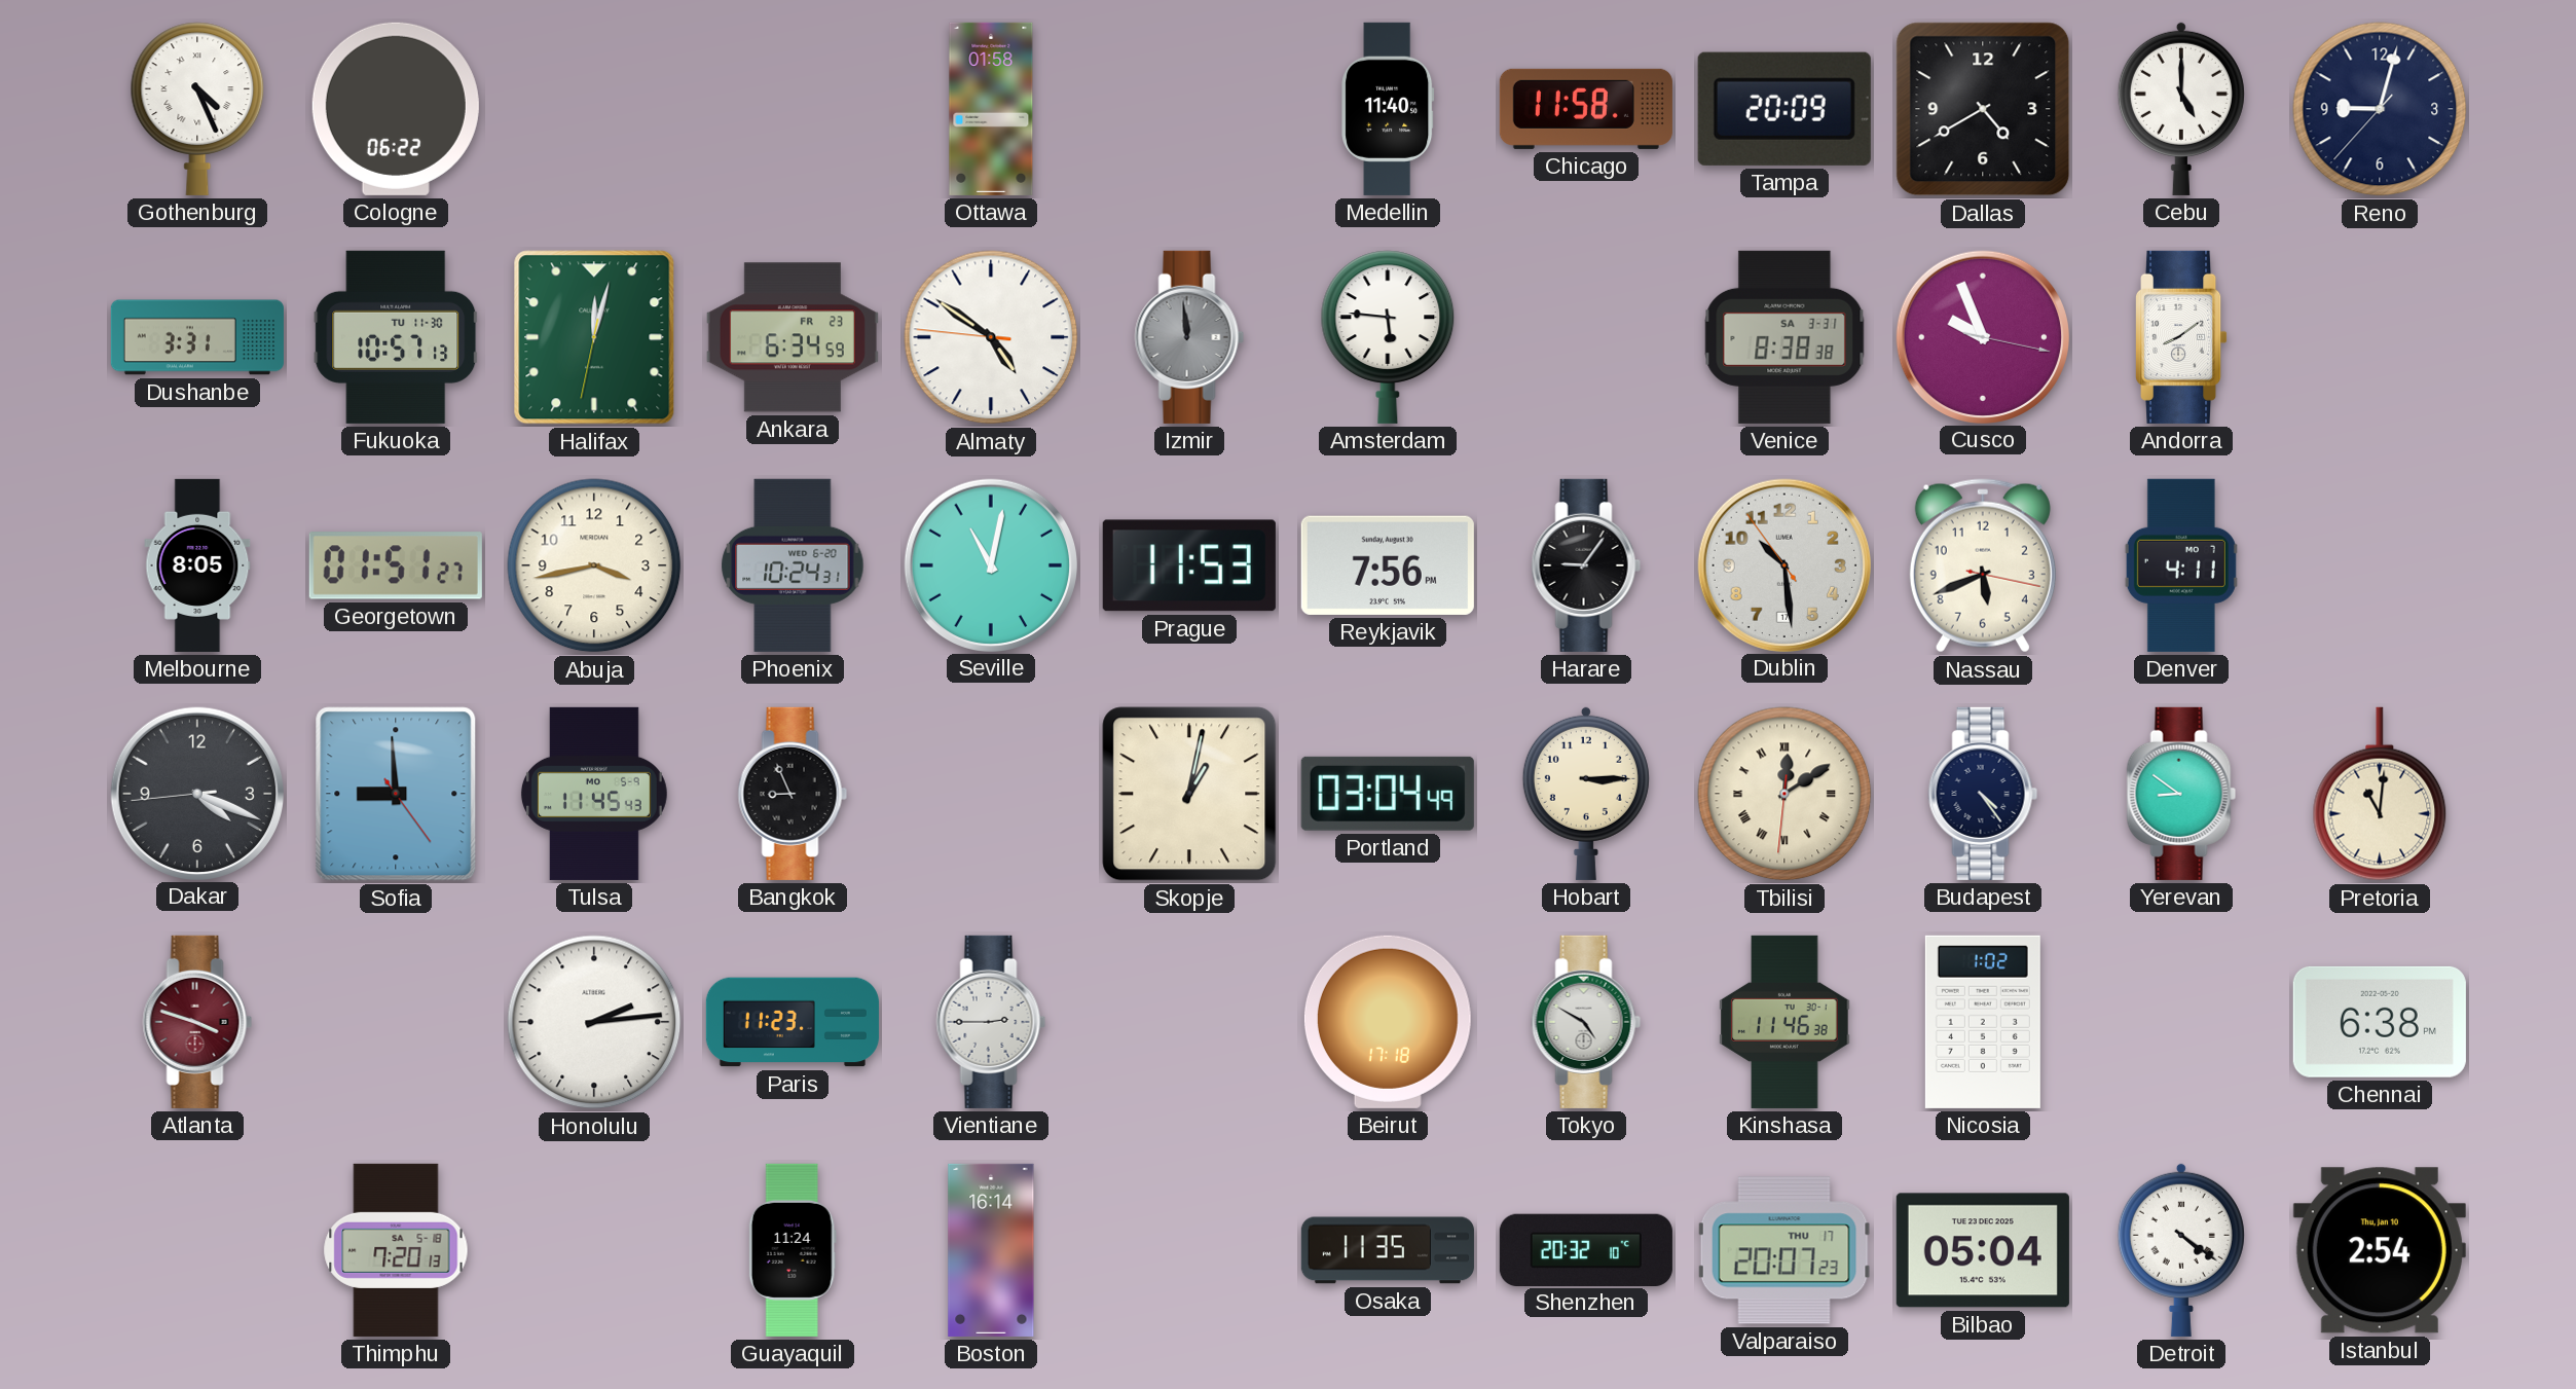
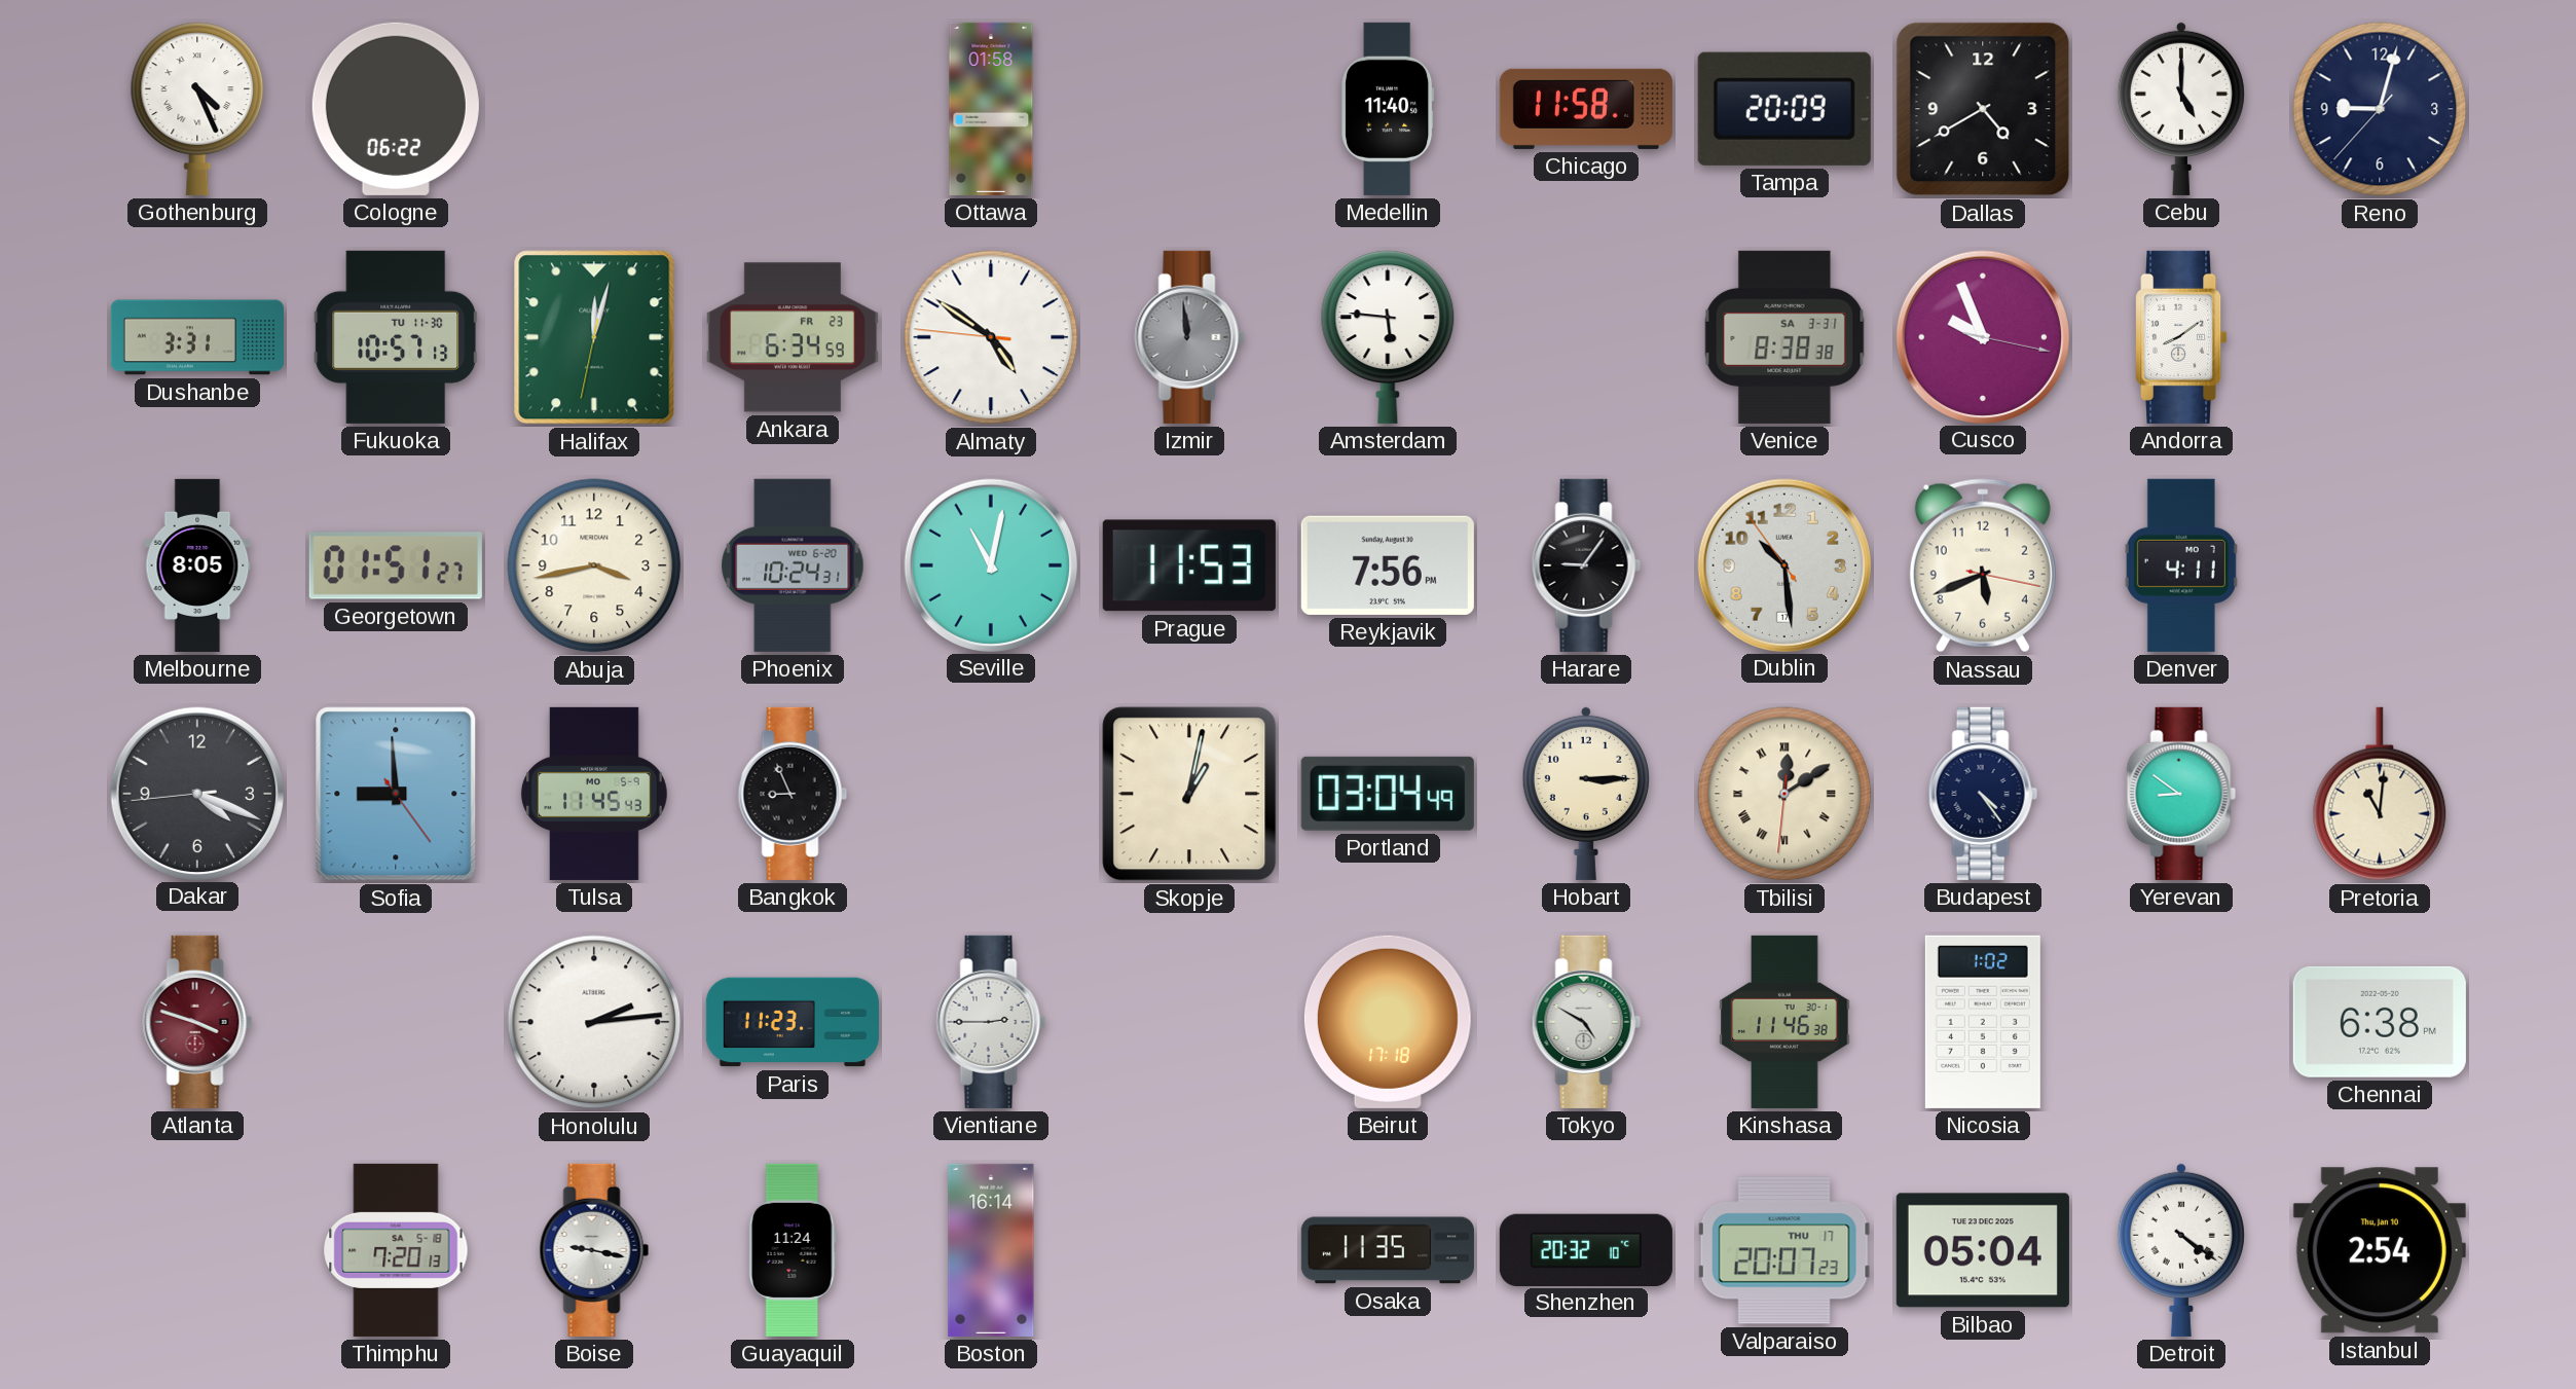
Boise: none -> 9:17 (594, 1250)
